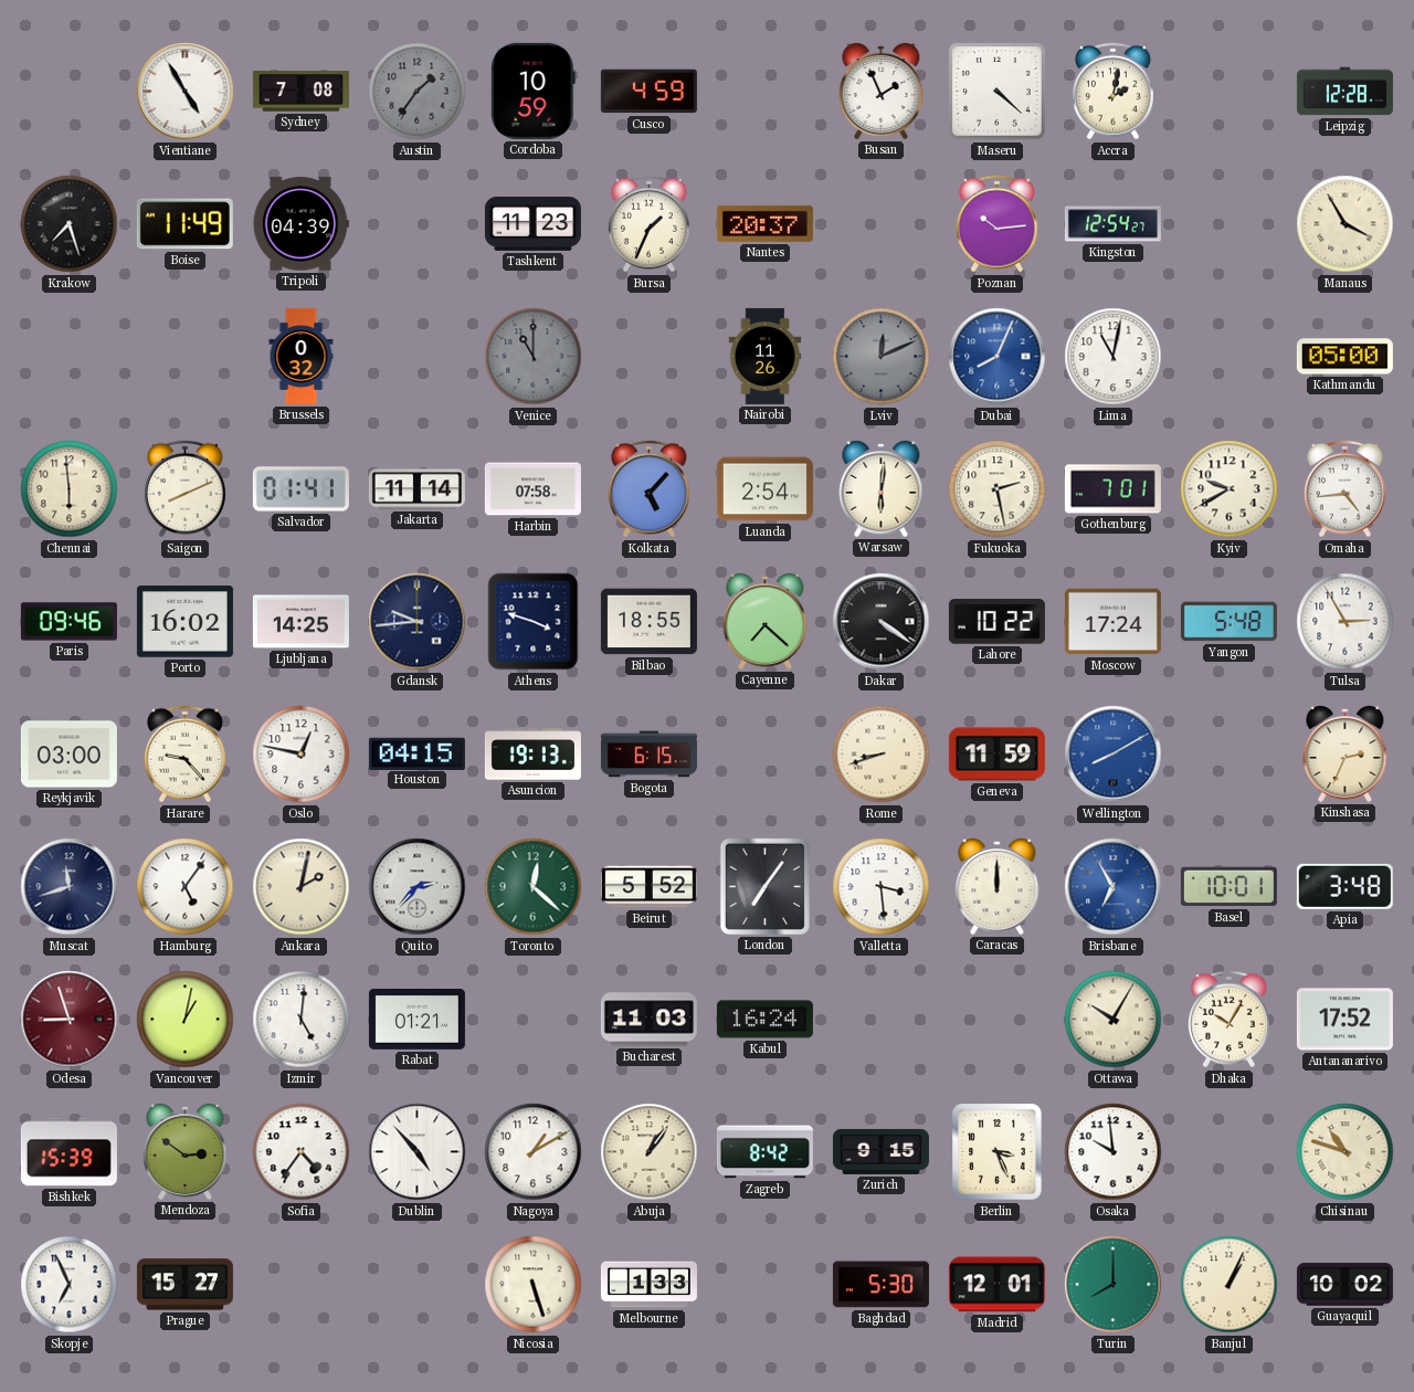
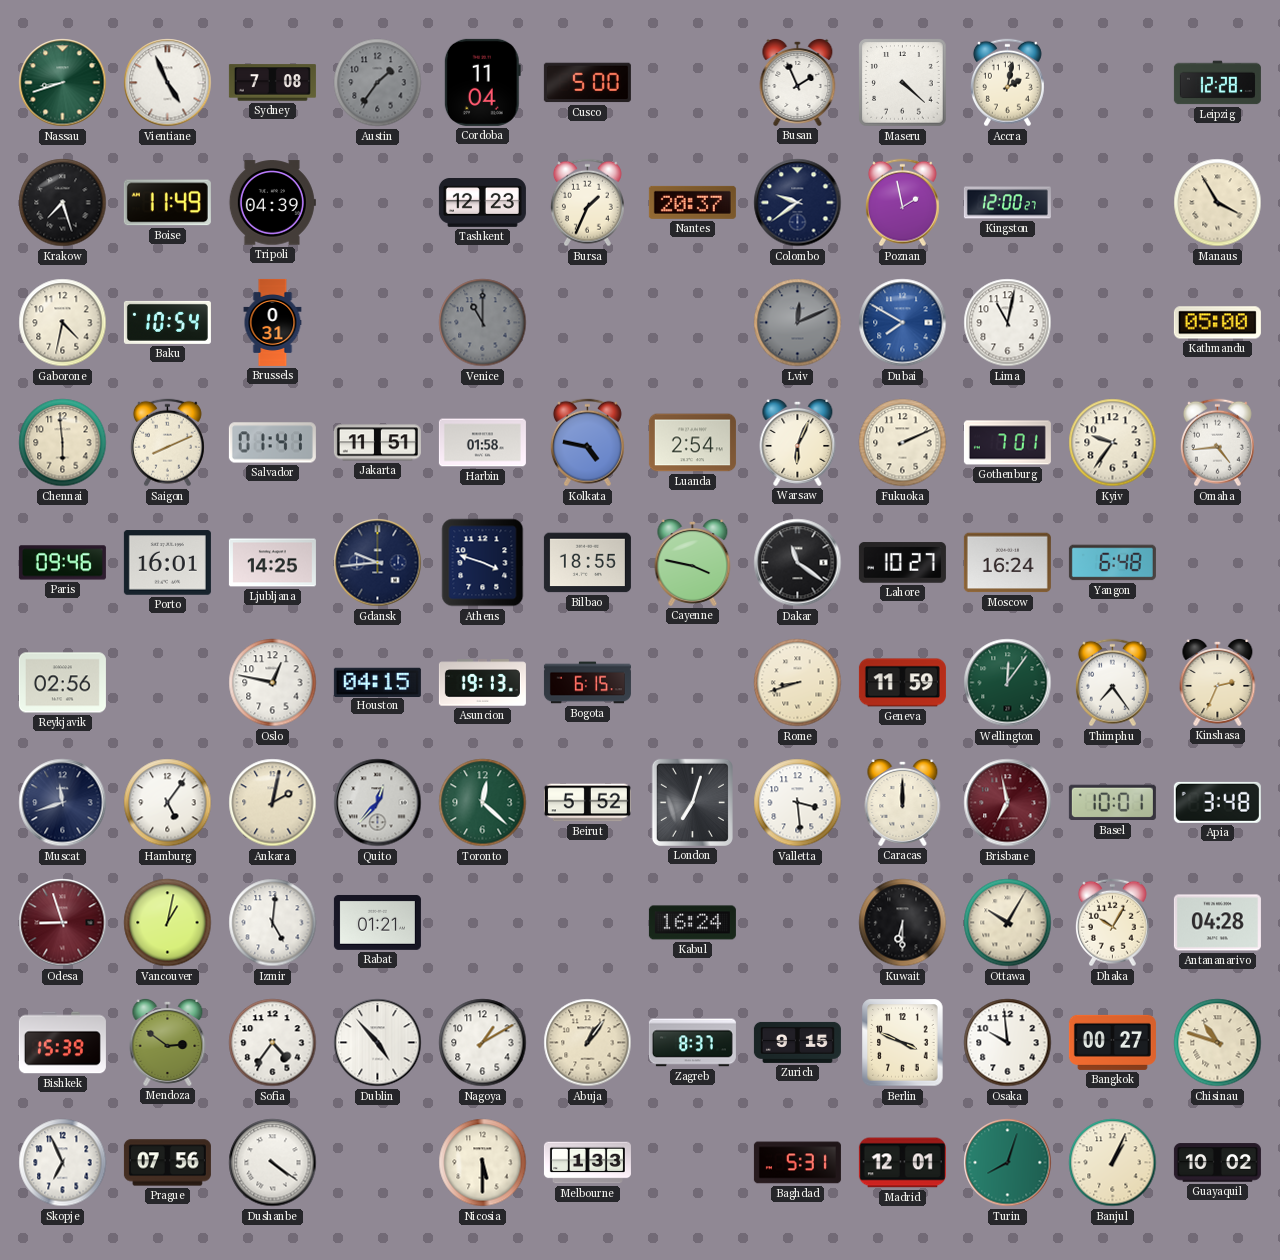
Nassau: none -> 8:42 (63, 83)
Vientiane: 4:55 -> 4:56 (168, 83)
Cordoba: 10:59 -> 11:04 (482, 82)
Cusco: 4:59 -> 5:00 (587, 83)
Tashkent: 11:23 -> 12:23 (482, 203)
Colombo: none -> 9:39 (798, 203)
Poznan: 10:14 -> 1:58 (902, 203)
Kingston: 12:54 -> 12:00 (1007, 203)
Gaborone: none -> 4:32 (63, 323)
Baku: none -> 10:54 (167, 322)
Brussels: 0:32 -> 0:31 (273, 322)
Nairobi: 11:26 -> none (766, 356)
Dubai: 8:04 -> 7:50 (903, 323)
Jakarta: 11:14 -> 11:51 (377, 443)
Harbin: 07:58 -> 01:58 (482, 443)
Kolkata: 5:07 -> 4:47 (587, 443)
Warsaw: 6:01 -> 6:04 (798, 442)
Fukuoka: 2:28 -> 2:11 (903, 443)
Kyiv: 9:40 -> 9:36 (1113, 443)
Porto: 16:02 -> 16:01 (167, 563)
Cayenne: 7:22 -> 3:47 (693, 562)
Dakar: 4:21 -> 11:21 (798, 563)
Lahore: 10:22 -> 10:27 (902, 563)
Moscow: 17:24 -> 16:24 (1007, 563)
Yangon: 5:48 -> 6:48 (1112, 563)
Tulsa: 2:55 -> none (1346, 622)
Reykjavik: 03:00 -> 02:56 (62, 683)
Harare: 9:23 -> none (184, 755)
Wellington: 8:10 -> 12:06 (1008, 683)
Wellington dial: blue -> green (1008, 683)
Thimphu: none -> 7:24 (1112, 683)
Quito: 2:37 -> 12:37 (378, 803)
London: 7:06 -> 7:03 (692, 802)
Brisbane: 6:55 -> 6:58 (1008, 803)
Brisbane dial: blue -> burgundy (1008, 803)
Bucharest: 11:03 -> none (648, 1020)
Kuwait: none -> 6:30 (903, 923)
Antananarivo: 17:52 -> 04:28 (1217, 923)
Zagreb: 8:42 -> 8:37 (692, 1043)
Berlin: 3:26 -> 3:49 (903, 1043)
Bangkok: none -> 00:27 (1112, 1042)
Prague: 15:27 -> 07:56 (167, 1163)
Dushanbe: none -> 4:21 (273, 1163)
Nicosia: 5:27 -> 5:30 (483, 1163)
Baghdad: 5:30 -> 5:31 (797, 1163)
Turin: 8:00 -> 8:03 (1008, 1163)
